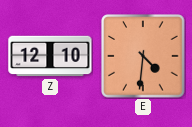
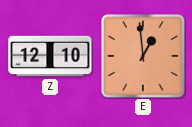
E: 4:31 -> 12:59 (143, 56)
